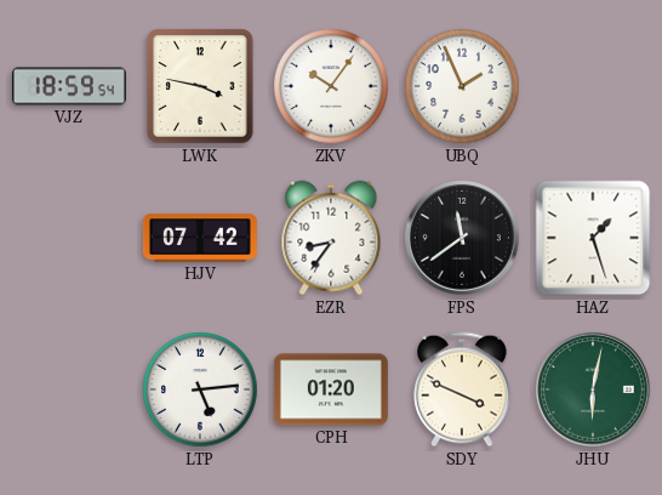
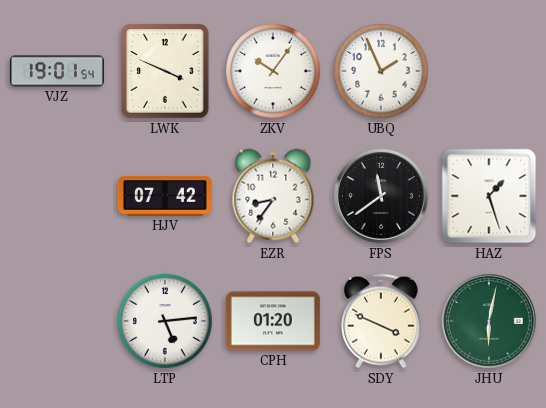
VJZ: 18:59 -> 19:01 (57, 71)
LWK: 3:47 -> 3:49 (165, 71)
